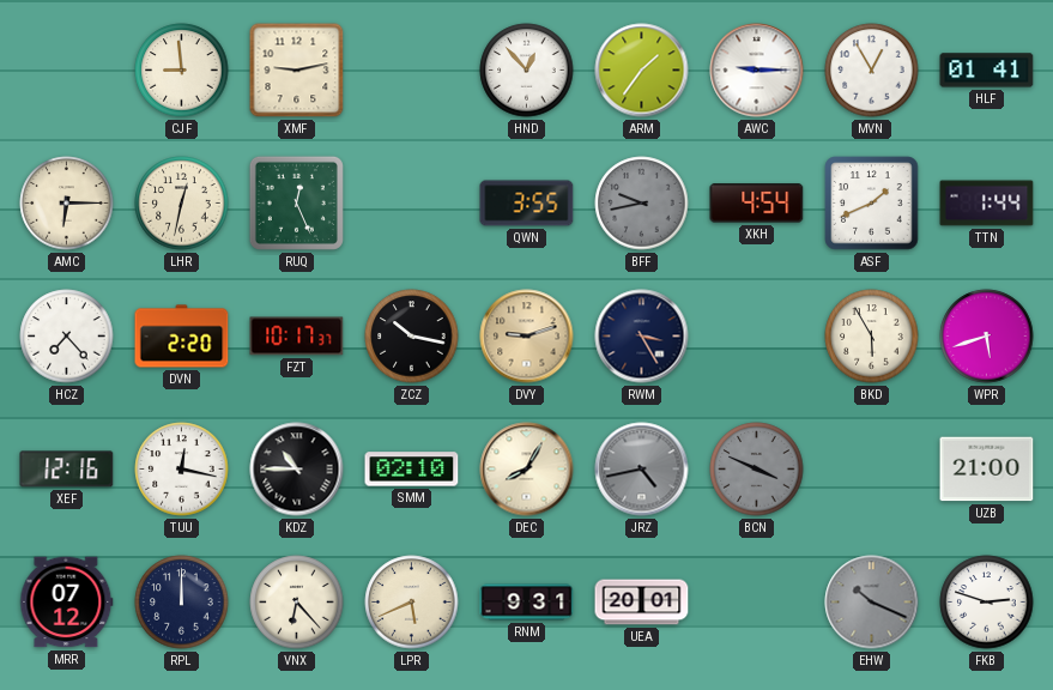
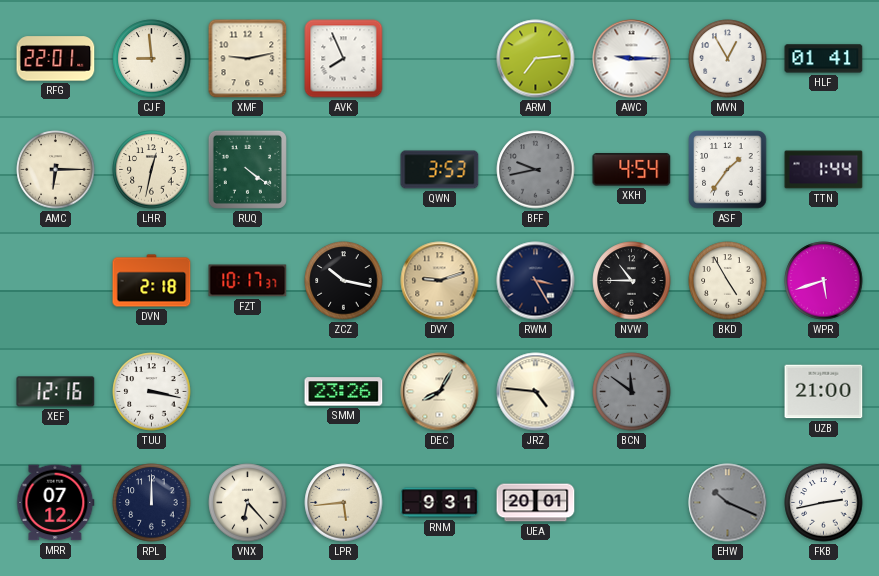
RFG: none -> 22:01 (56, 59)
AVK: none -> 7:56 (344, 59)
HND: 12:53 -> none (527, 71)
ARM: 1:36 -> 7:14 (536, 59)
RUQ: 12:26 -> 4:21 (247, 169)
QWN: 3:55 -> 3:53 (440, 170)
ASF: 1:41 -> 1:36 (728, 170)
HCZ: 7:23 -> none (67, 337)
DVN: 2:20 -> 2:18 (152, 281)
NVW: none -> 10:45 (632, 281)
BKD: 5:55 -> 4:55 (728, 281)
TUU: 12:17 -> 3:17 (152, 392)
KDZ: 10:45 -> none (297, 470)
SMM: 02:10 -> 23:26 (344, 392)
JRZ: 4:43 -> 4:46 (536, 392)
JRZ dial: grey -> cream (536, 392)
BCN: 3:49 -> 11:51 (632, 392)
LPR: 5:41 -> 5:44 (344, 503)
FKB: 2:48 -> 2:43 (824, 503)
